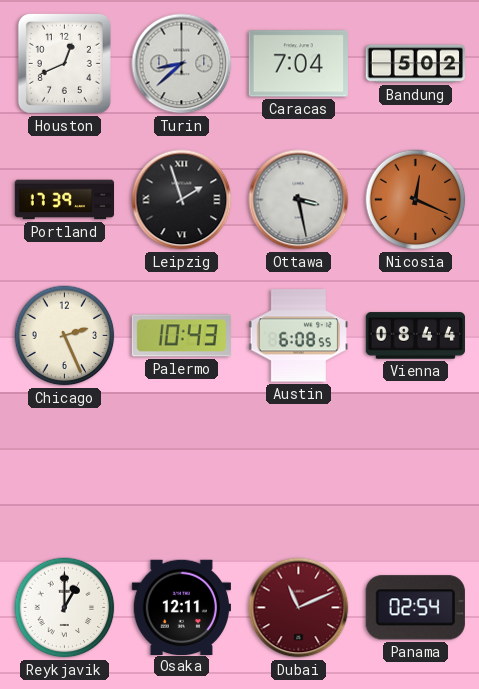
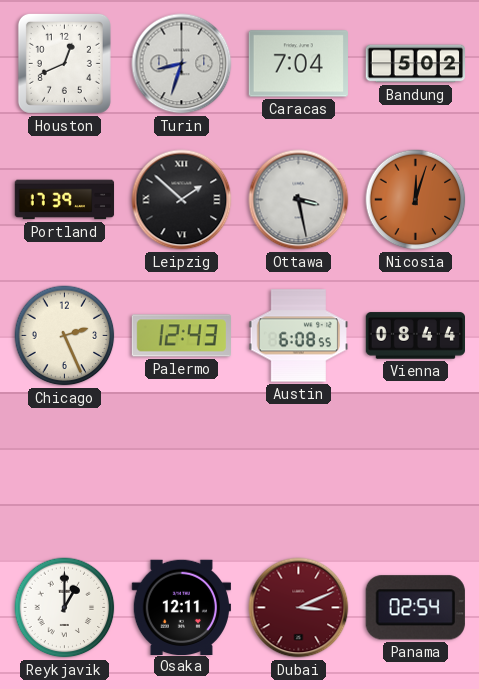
Turin: 8:38 -> 8:33 (182, 64)
Leipzig: 1:57 -> 1:52 (182, 200)
Nicosia: 12:19 -> 12:03 (416, 200)
Palermo: 10:43 -> 12:43 (181, 336)
Dubai: 11:11 -> 3:11 (299, 608)
